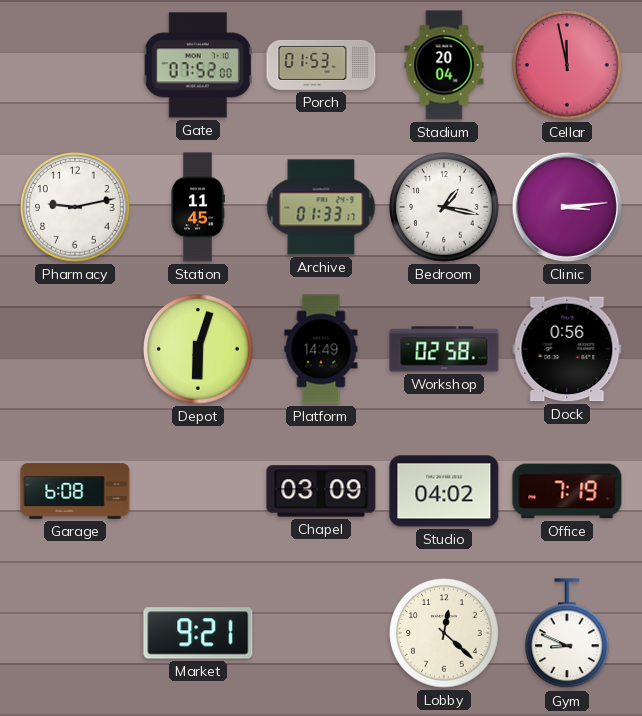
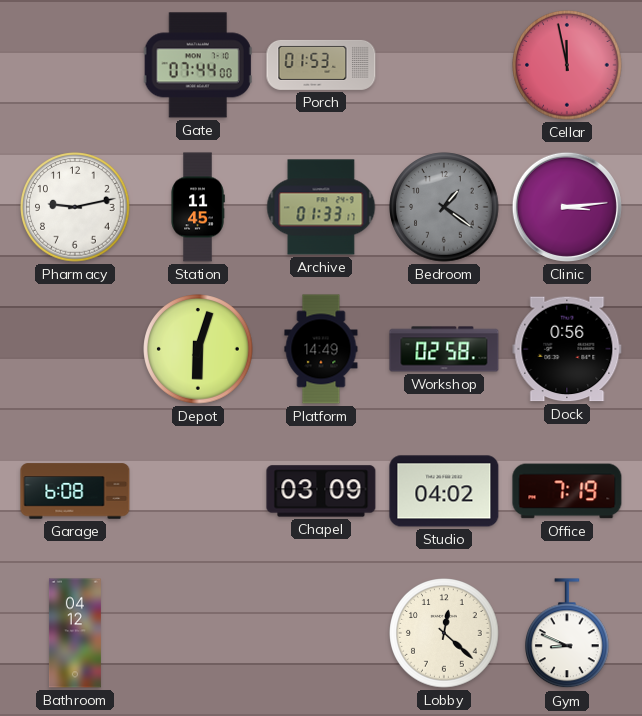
Gate: 07:52 -> 07:44 (198, 65)
Stadium: 20:04 -> none (444, 65)
Bedroom: 1:17 -> 1:21 (444, 207)
Bedroom dial: white -> grey (444, 207)
Bathroom: none -> 04:12 (75, 633)
Market: 9:21 -> none (198, 633)
